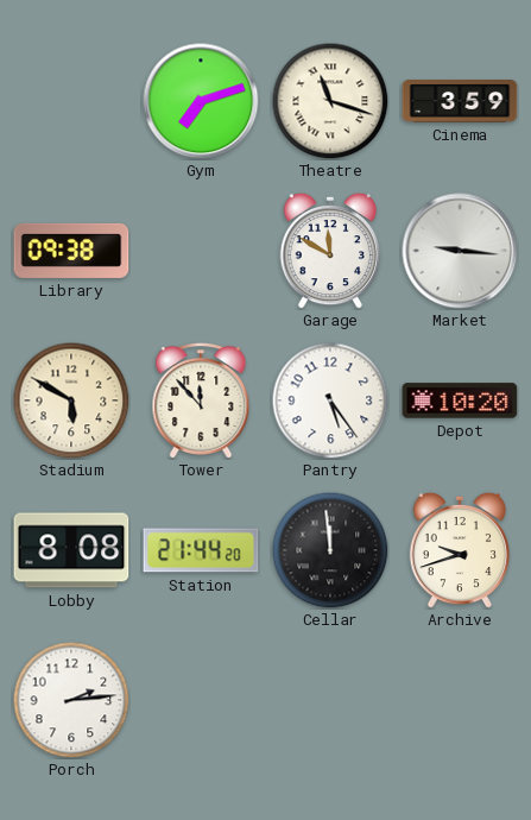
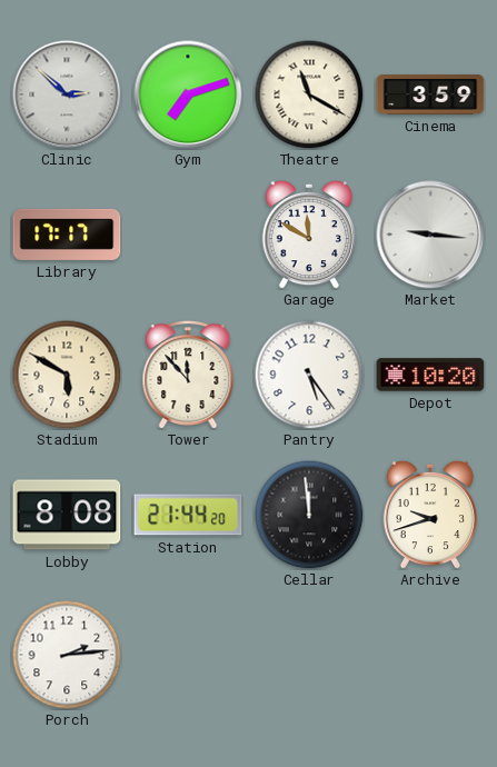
Clinic: none -> 2:52 (67, 94)
Theatre: 11:18 -> 11:20 (309, 94)
Library: 09:38 -> 17:17 (67, 235)
